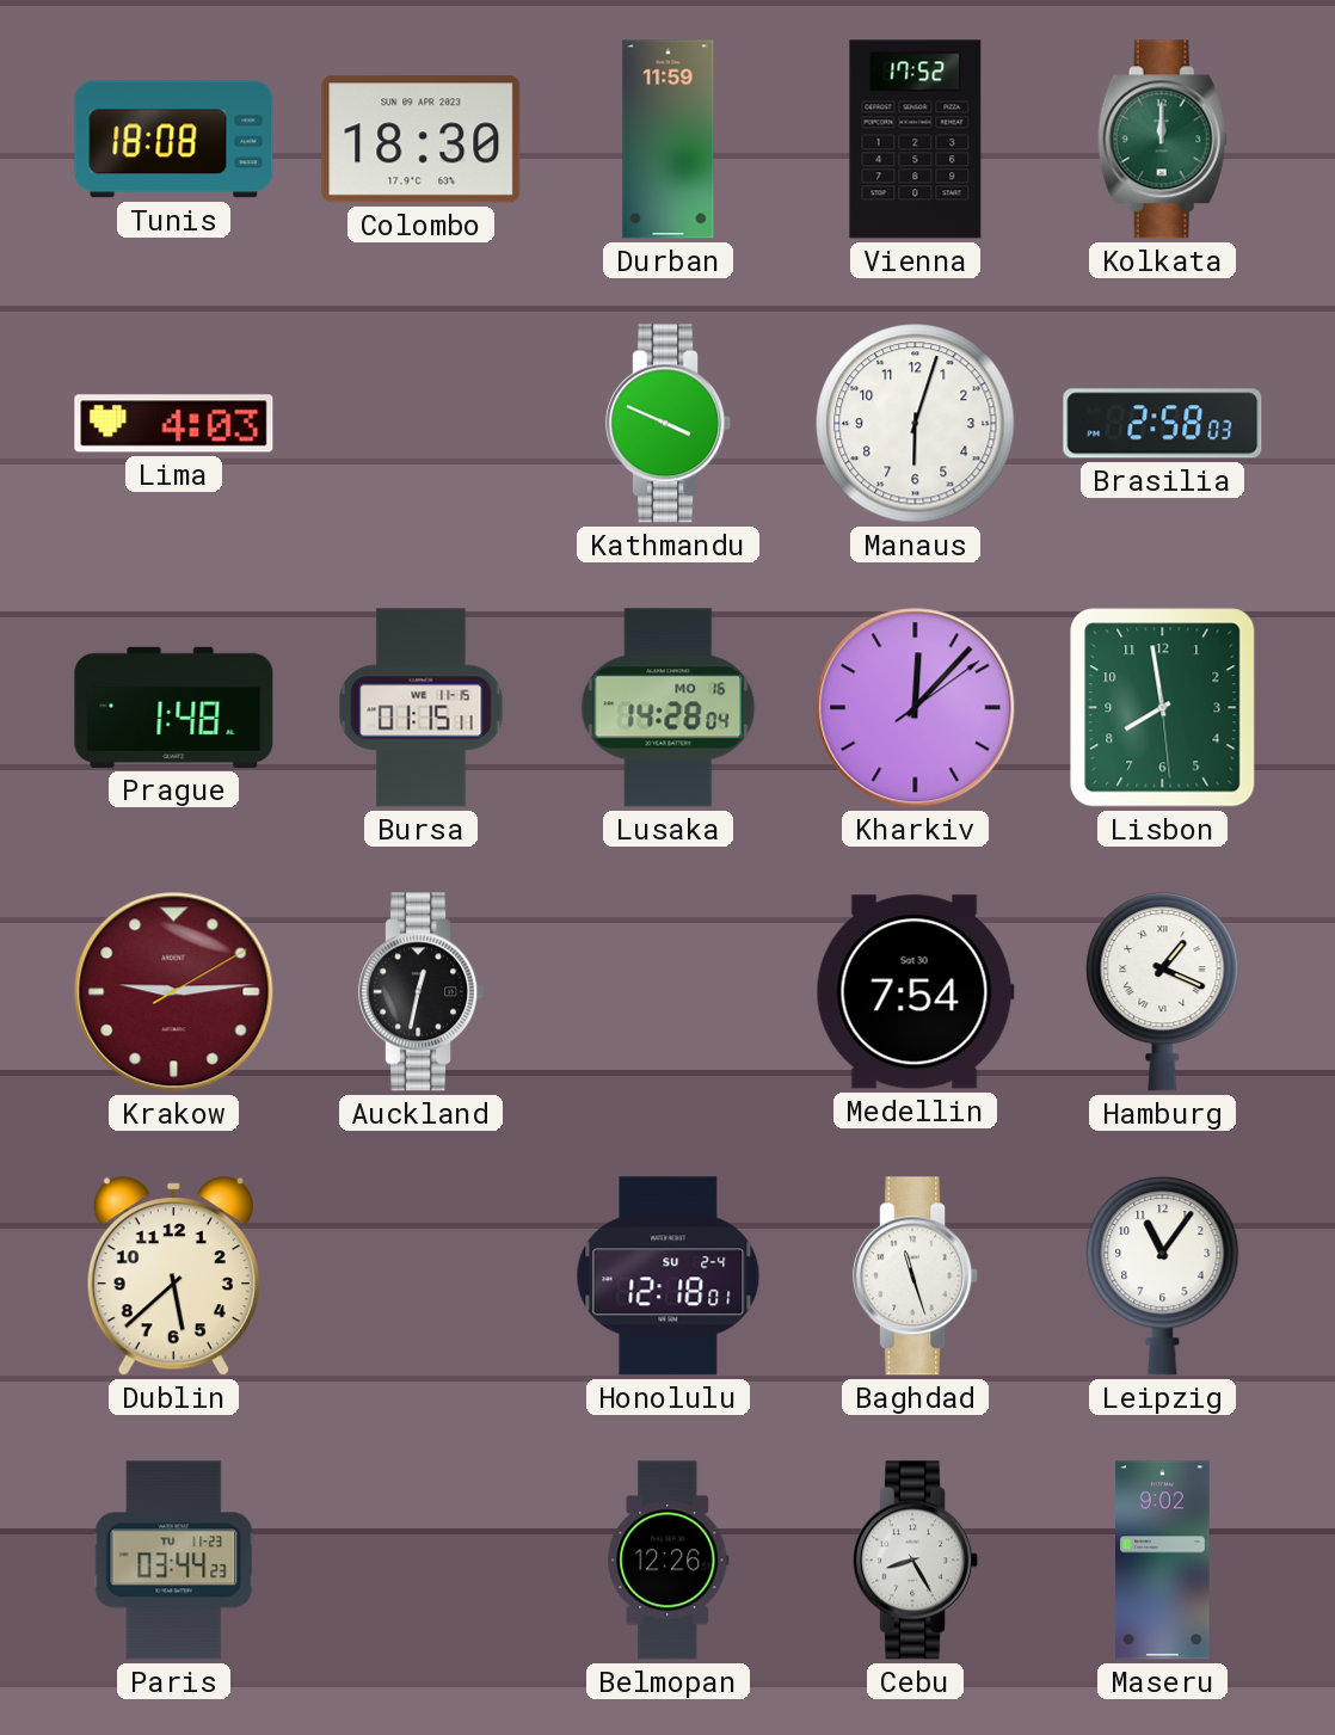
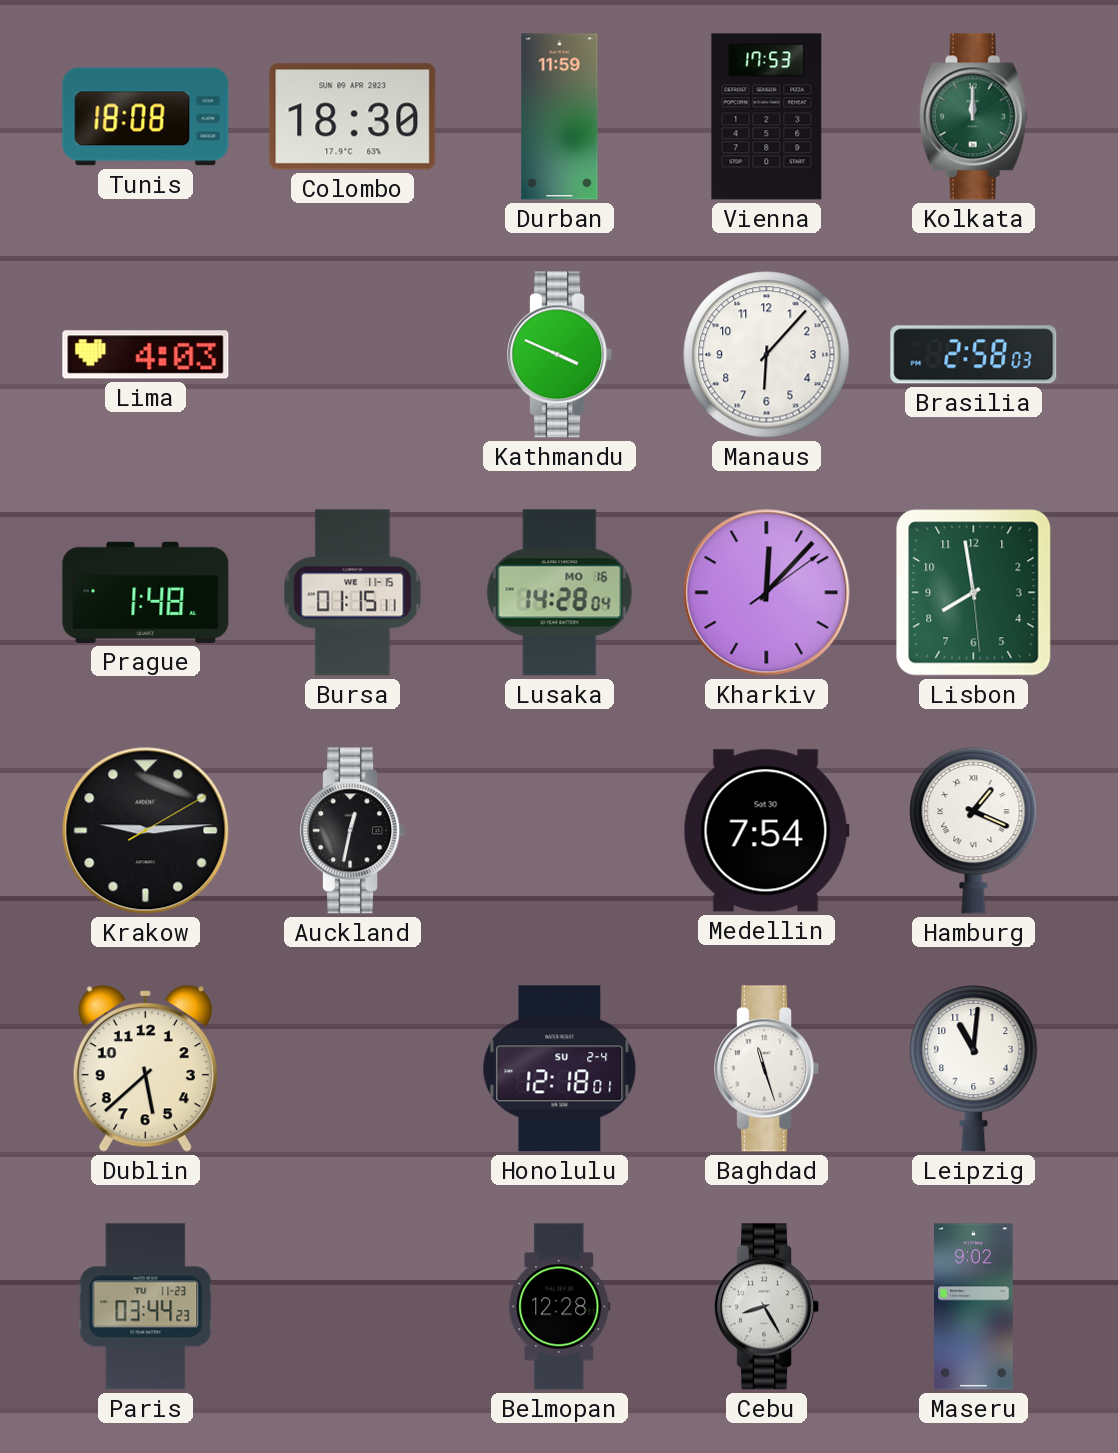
Vienna: 17:52 -> 17:53 (767, 117)
Manaus: 6:03 -> 6:07 (767, 355)
Krakow dial: burgundy -> black (146, 831)
Leipzig: 11:06 -> 11:01 (974, 1069)
Belmopan: 12:26 -> 12:28 (560, 1307)
